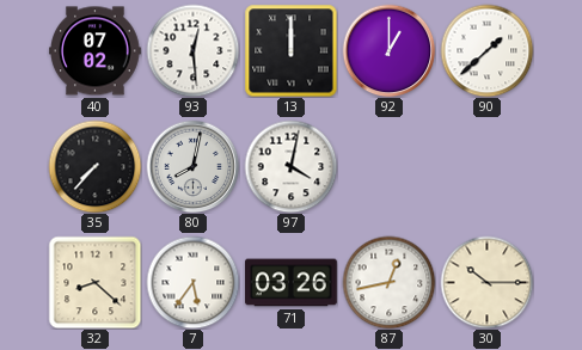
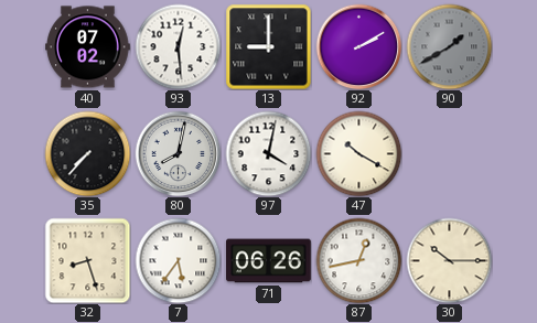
13: 12:00 -> 9:00 (268, 46)
92: 1:00 -> 2:10 (358, 46)
90: 1:38 -> 1:40 (449, 46)
90 dial: white -> grey (449, 46)
47: none -> 10:20 (358, 153)
32: 8:22 -> 8:27 (87, 260)
71: 03:26 -> 06:26 (269, 261)
